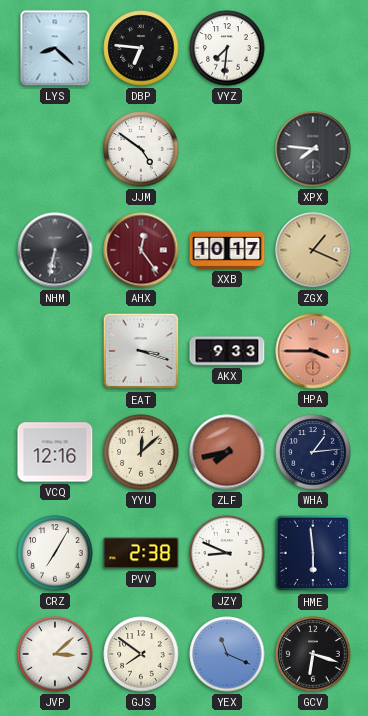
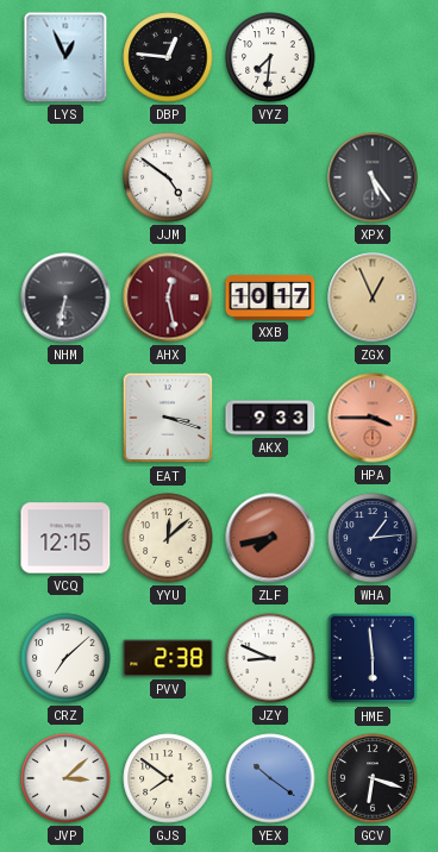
LYS: 8:22 -> 12:56 (65, 57)
DBP: 6:46 -> 12:46 (168, 57)
XPX: 7:46 -> 5:24 (373, 177)
AHX: 12:24 -> 12:28 (168, 297)
ZGX: 1:19 -> 12:56 (373, 297)
VCQ: 12:16 -> 12:15 (65, 538)
CRZ: 7:05 -> 7:08 (65, 658)
YEX: 11:19 -> 10:21 (270, 778)
